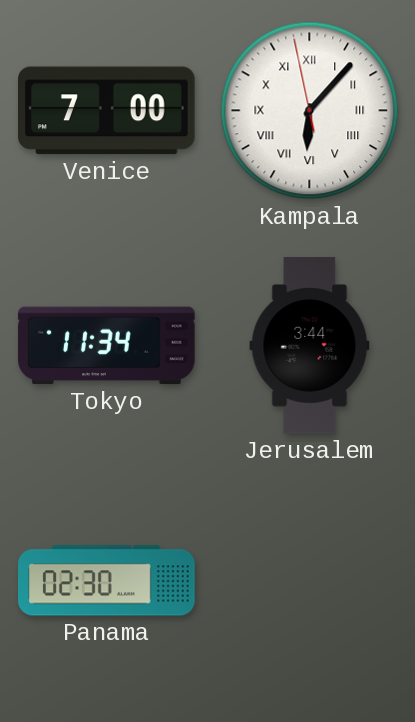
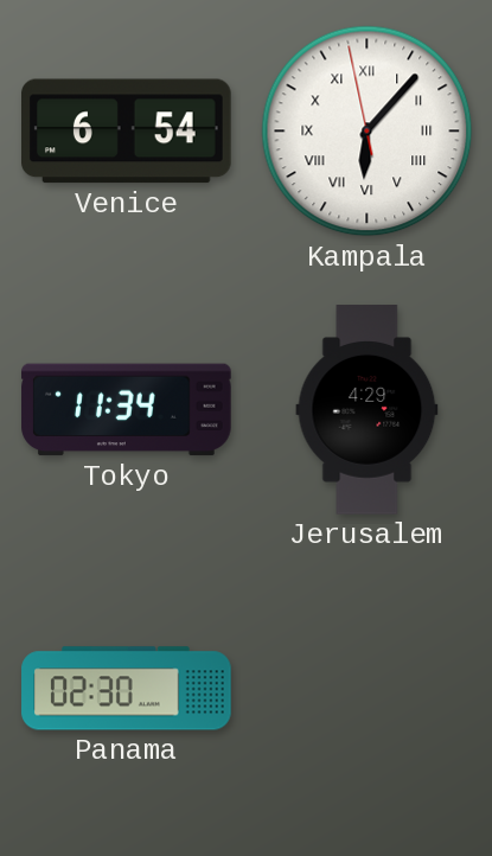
Venice: 7:00 -> 6:54 (127, 132)
Jerusalem: 3:44 -> 4:29 (368, 410)
